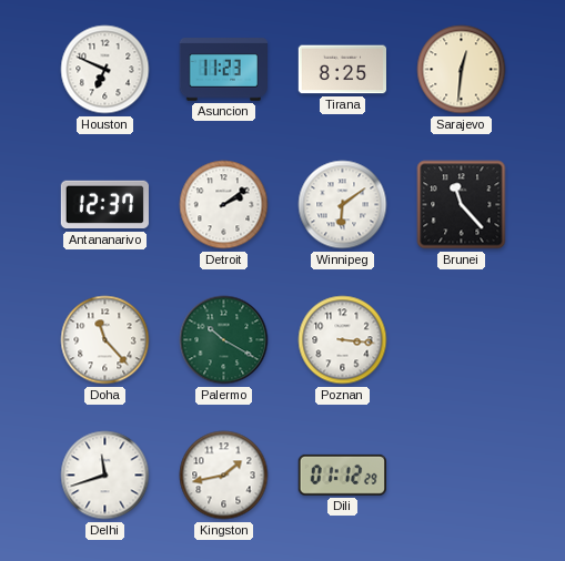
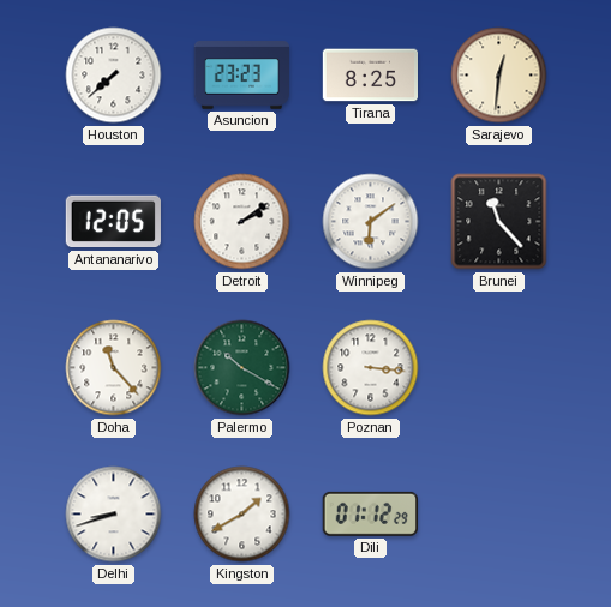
Houston: 6:49 -> 7:38 (114, 76)
Asuncion: 11:23 -> 23:23 (242, 76)
Antananarivo: 12:37 -> 12:05 (113, 222)
Delhi: 11:42 -> 8:42 (114, 515)
Kingston: 1:43 -> 1:40 (242, 515)
